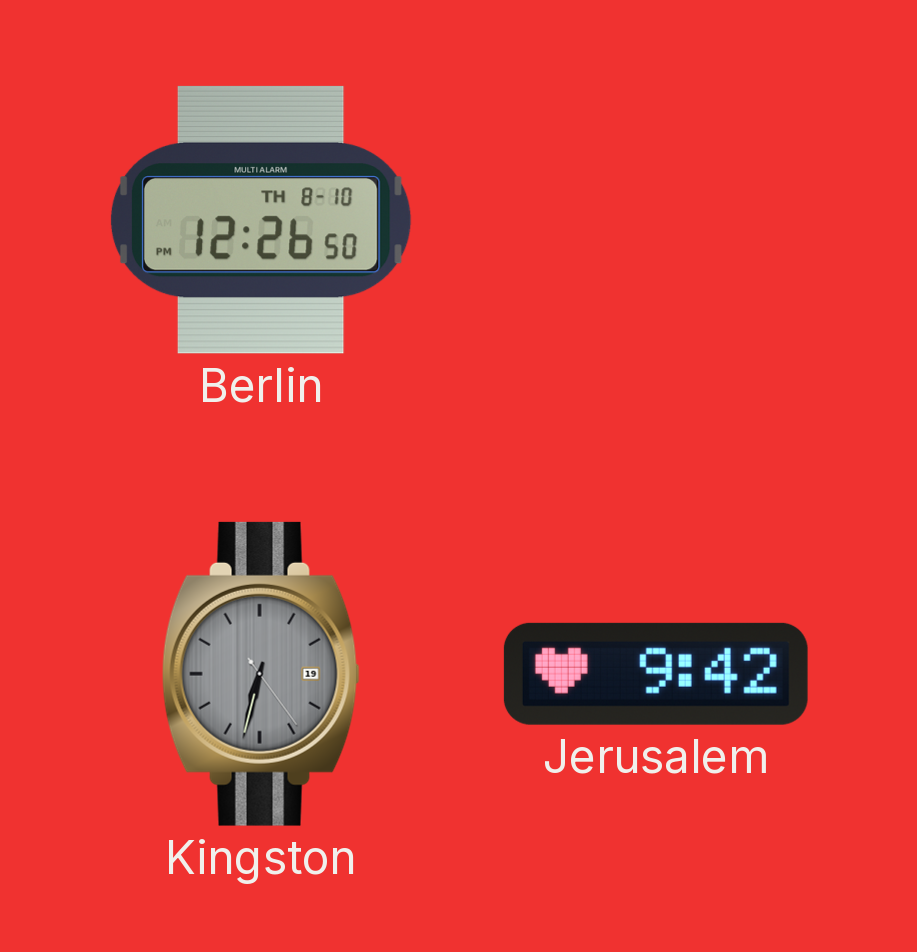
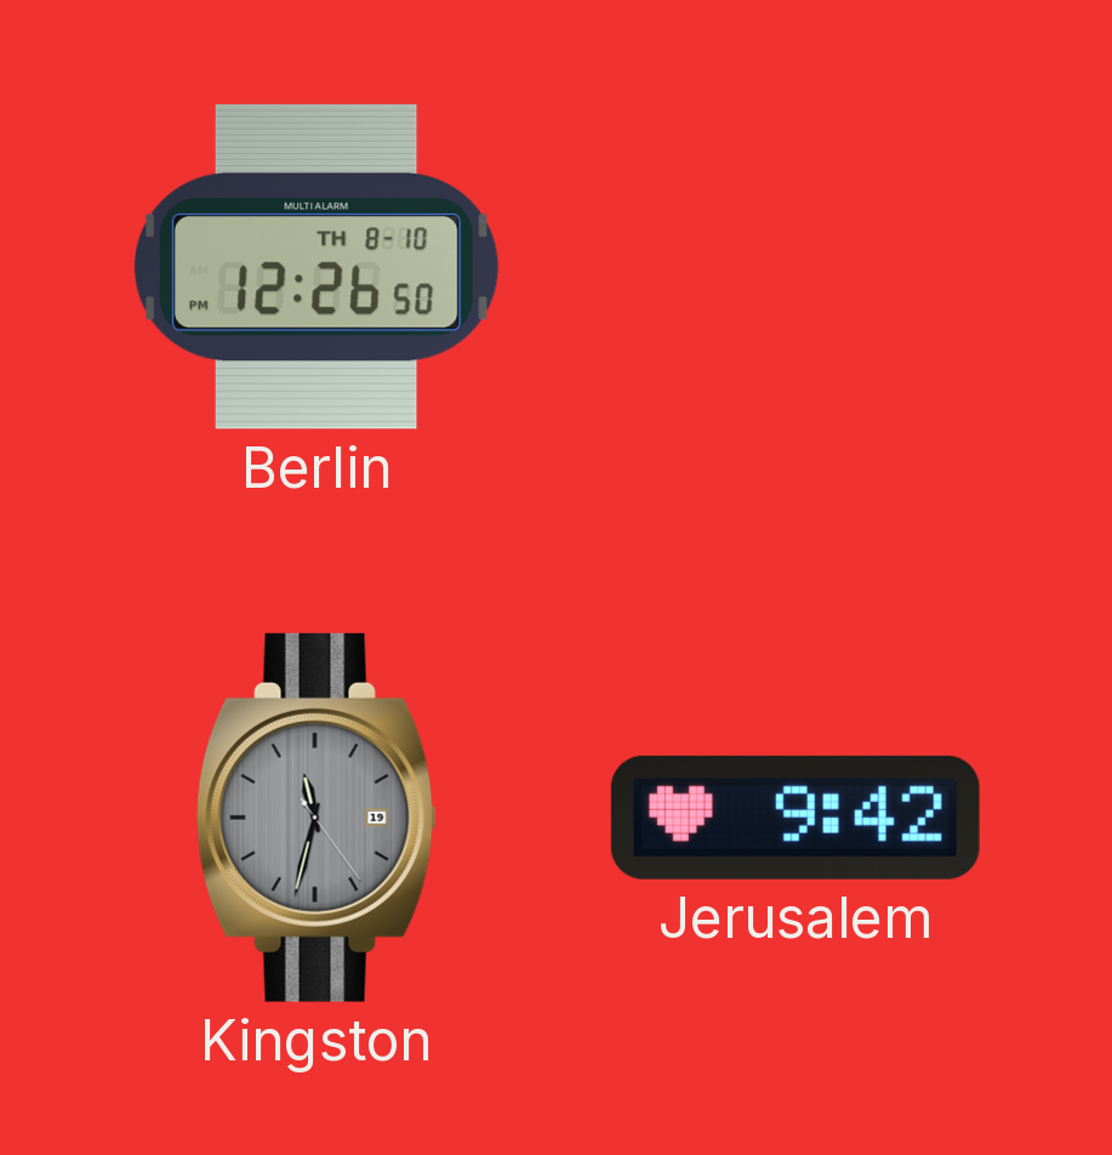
Kingston: 6:32 -> 11:32 (317, 818)
